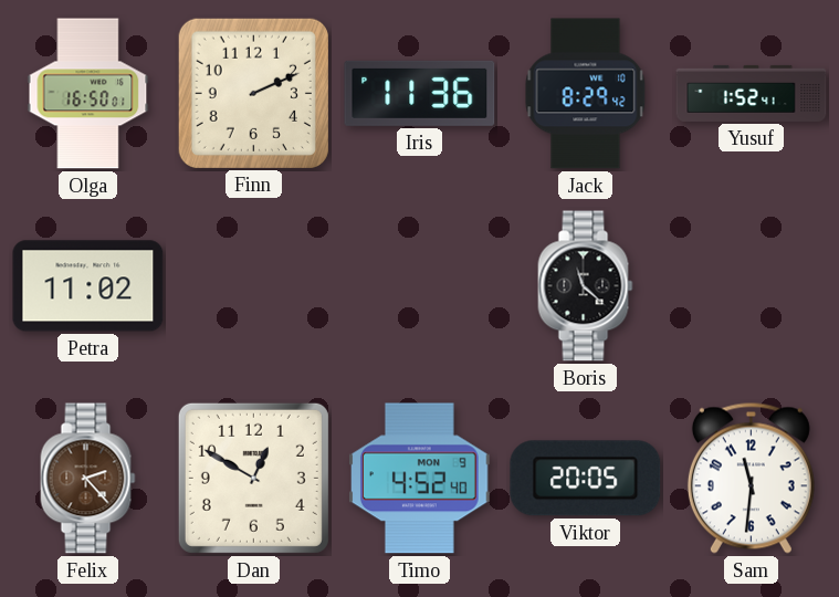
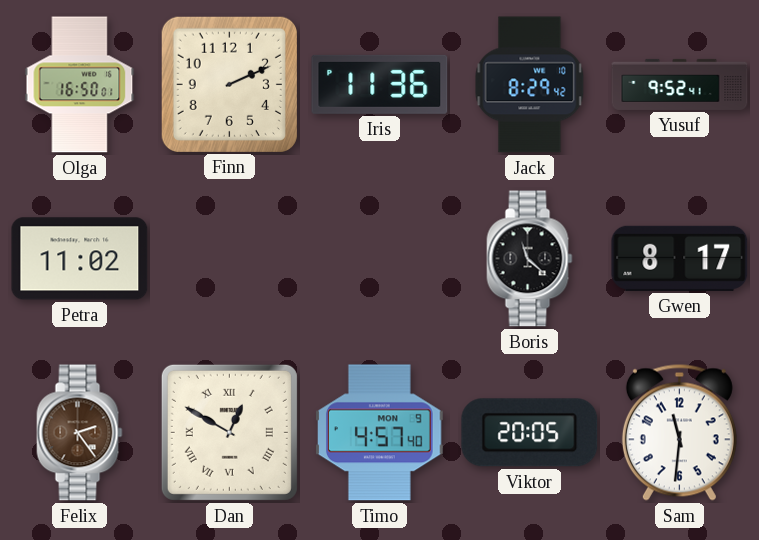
Yusuf: 1:52 -> 9:52 (680, 84)
Gwen: none -> 8:17 (680, 258)
Felix: 2:23 -> 2:24 (80, 433)
Dan numerals: Arabic -> Roman (229, 432)
Timo: 4:52 -> 4:57 (380, 433)
